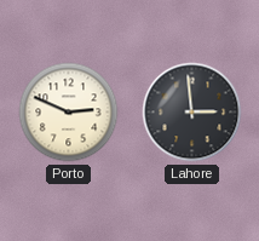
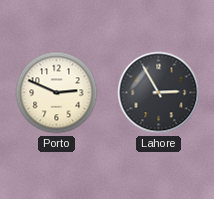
Lahore: 2:59 -> 2:55 (159, 93)
